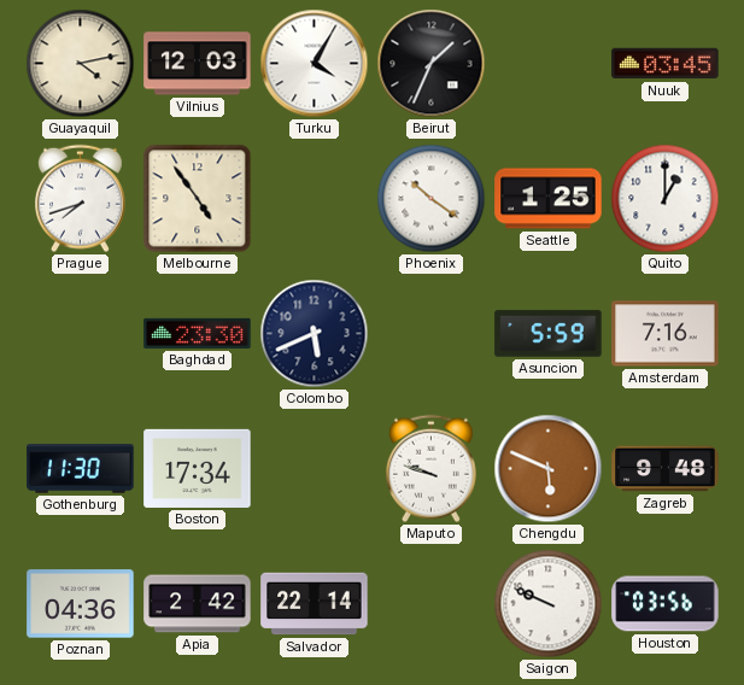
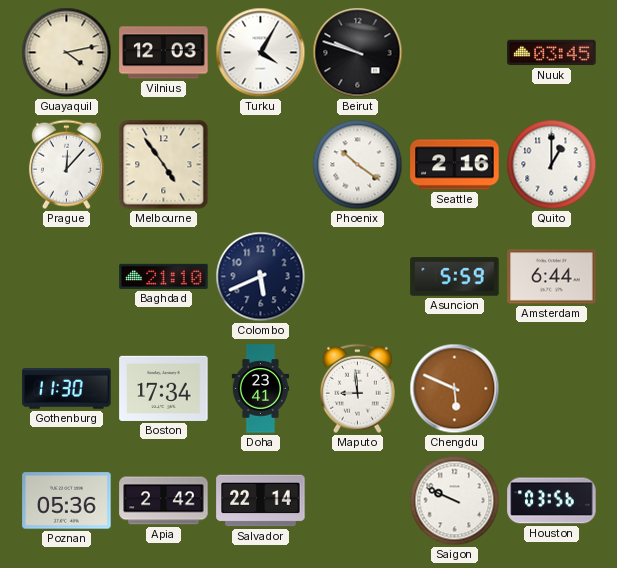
Beirut: 1:34 -> 9:48 (358, 53)
Prague: 7:42 -> 12:07 (66, 165)
Seattle: 1:25 -> 2:16 (455, 165)
Baghdad: 23:30 -> 21:10 (164, 276)
Amsterdam: 7:16 -> 6:44 (552, 277)
Doha: none -> 23:41 (261, 389)
Maputo: 9:48 -> 8:59 (357, 389)
Zagreb: 9:48 -> none (666, 469)
Poznan: 04:36 -> 05:36 (67, 501)
